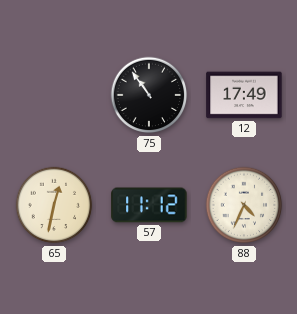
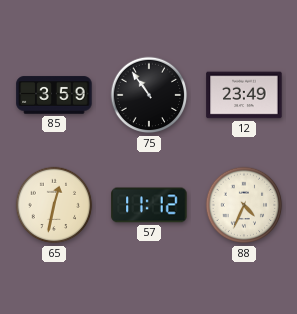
85: none -> 3:59 (54, 95)
12: 17:49 -> 23:49 (244, 95)
